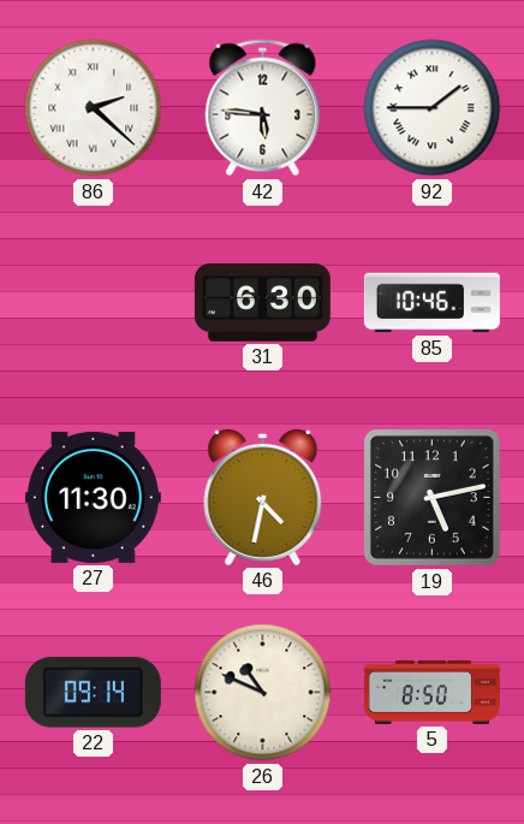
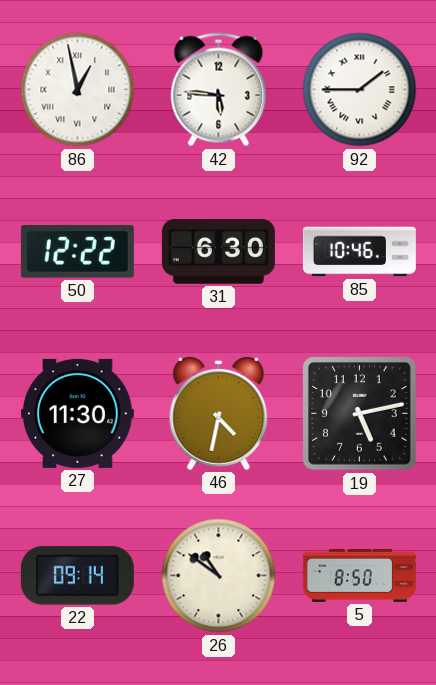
86: 2:22 -> 12:58 (78, 90)
50: none -> 12:22 (77, 252)
26: 10:49 -> 10:51 (219, 576)
